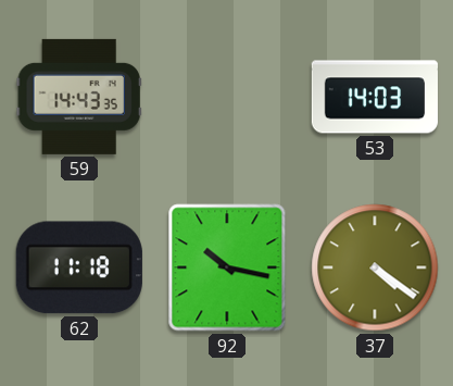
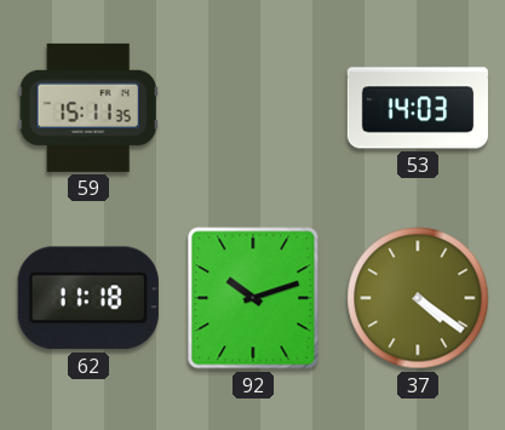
59: 14:43 -> 15:11 (88, 108)
92: 10:17 -> 10:12 (253, 298)
